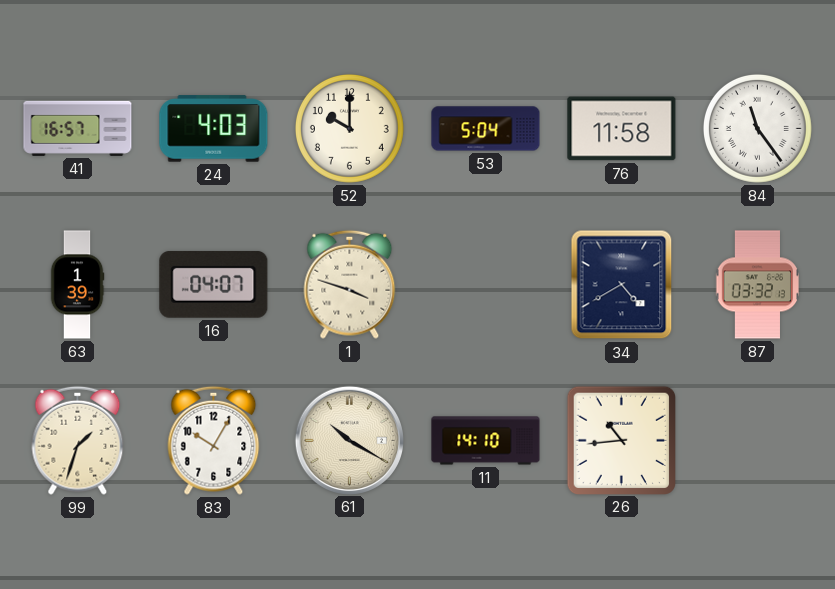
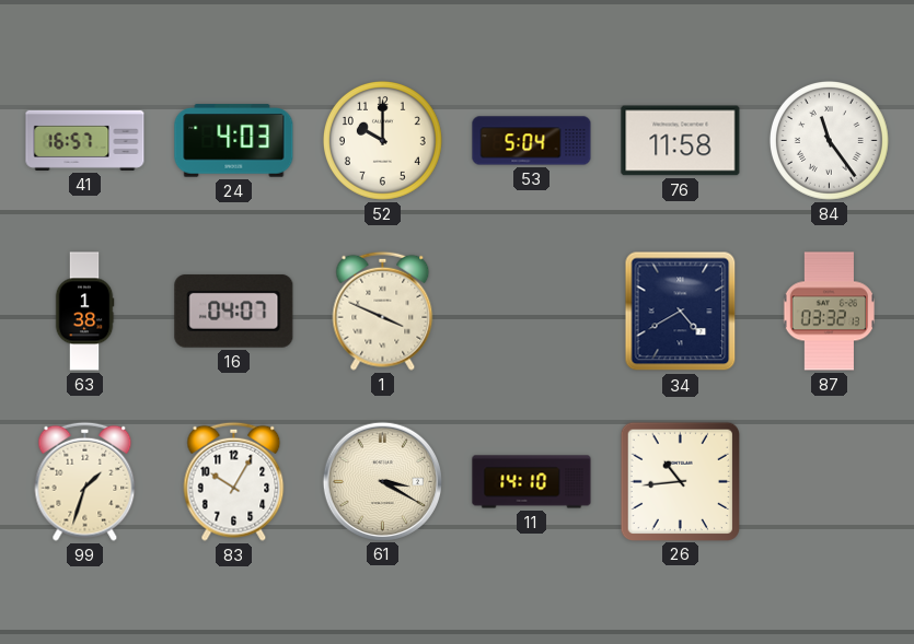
63: 1:39 -> 1:38 (84, 312)
1: 3:48 -> 3:49 (383, 311)
61: 10:20 -> 3:20 (382, 481)
